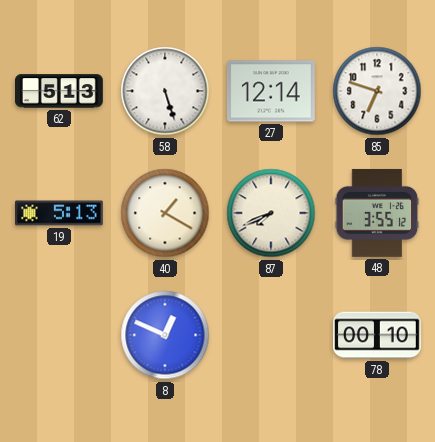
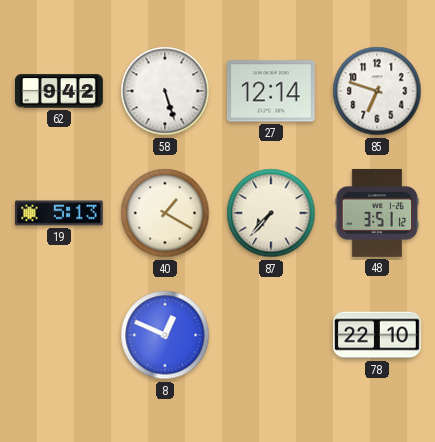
62: 5:13 -> 9:42 (60, 91)
87: 7:41 -> 7:37 (271, 213)
48: 3:55 -> 3:51 (377, 213)
78: 00:10 -> 22:10 (378, 335)
